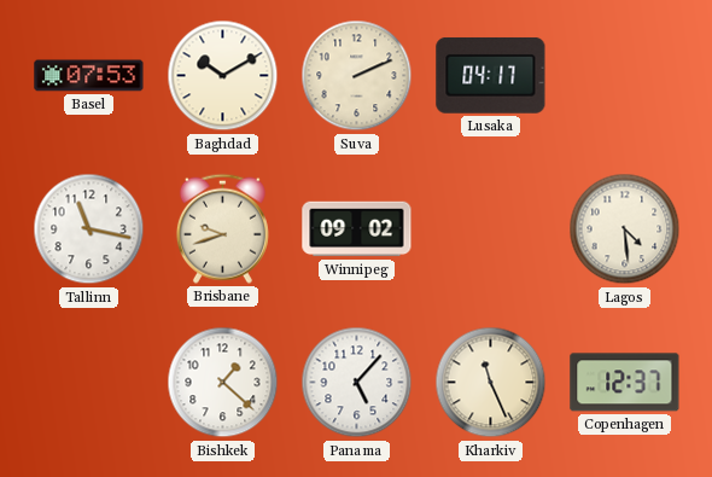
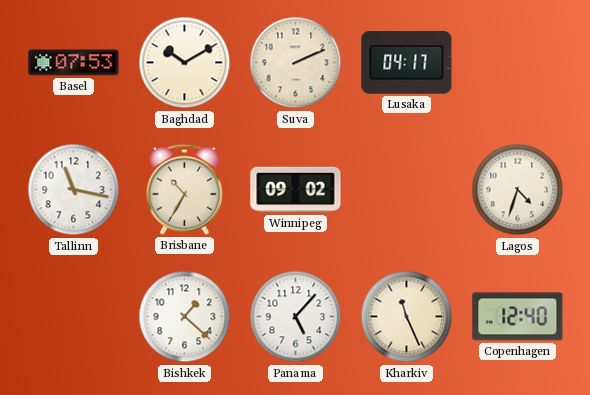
Brisbane: 9:42 -> 10:35 (184, 189)
Lagos: 4:29 -> 4:33 (518, 190)
Copenhagen: 12:37 -> 12:40 (518, 317)
